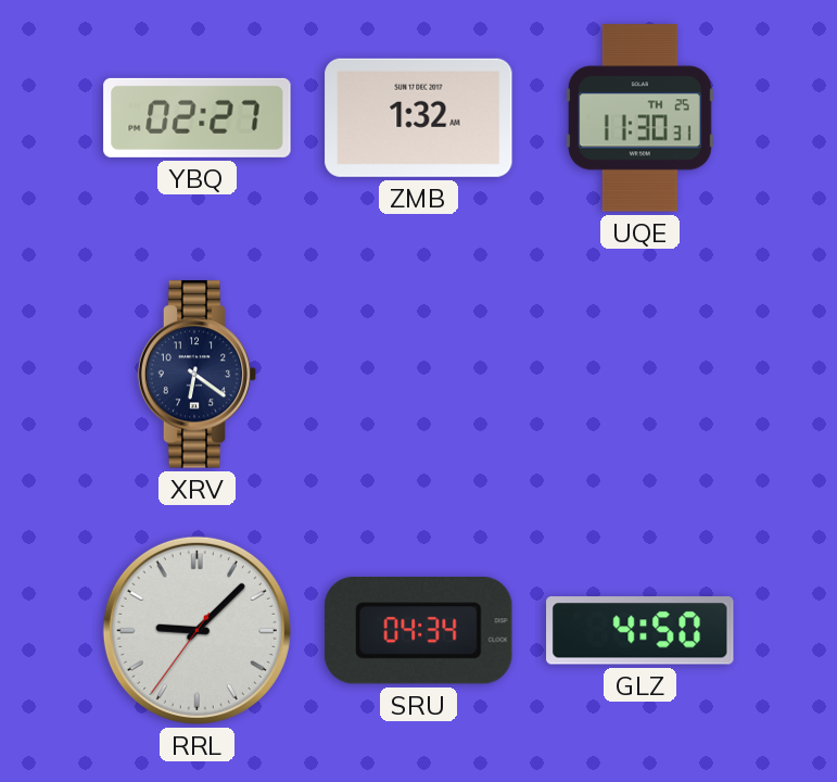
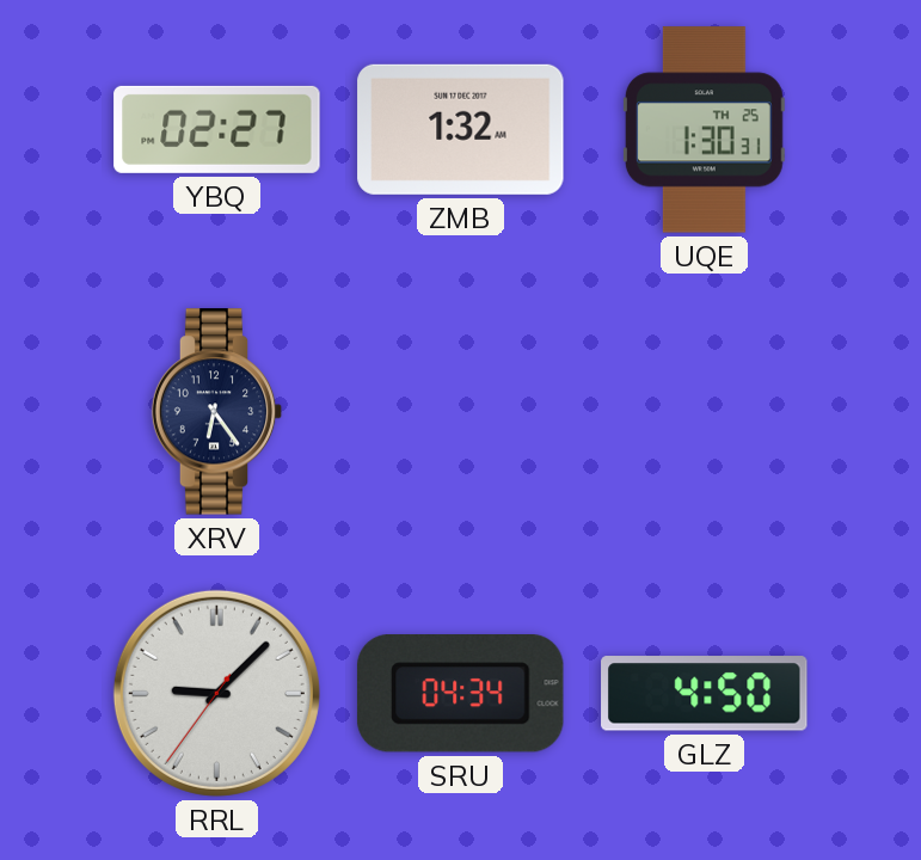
UQE: 11:30 -> 1:30 (704, 130)
XRV: 6:21 -> 6:24 (217, 412)
